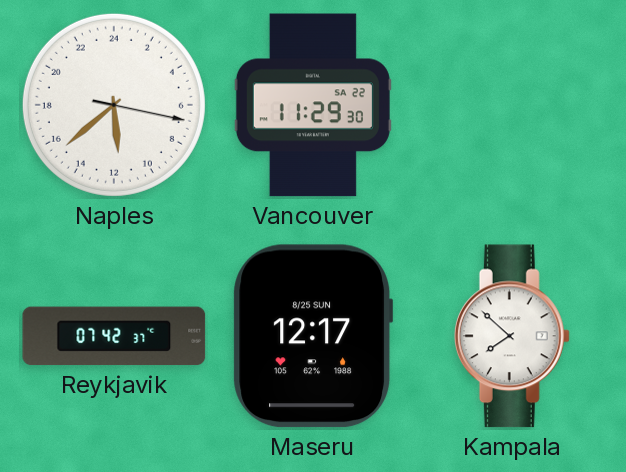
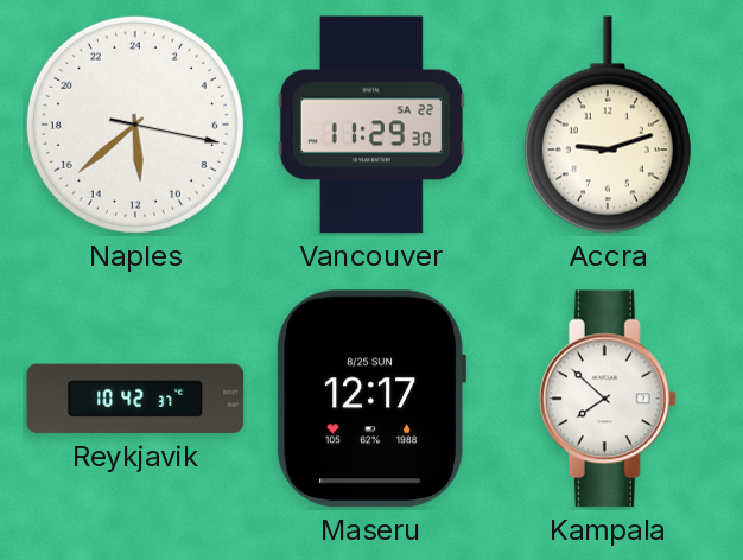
Accra: none -> 9:12 (608, 125)
Reykjavik: 07:42 -> 10:42 (135, 399)
